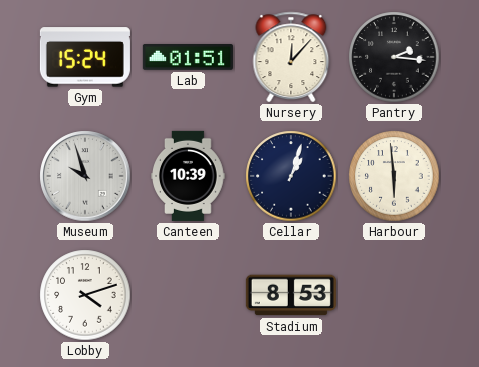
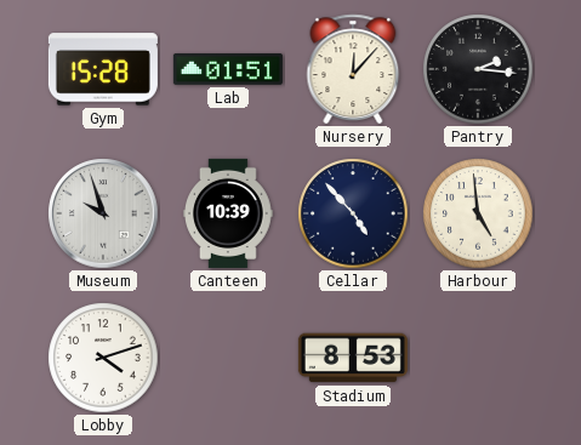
Gym: 15:24 -> 15:28 (103, 69)
Cellar: 1:03 -> 4:53 (353, 213)
Harbour: 5:59 -> 4:59 (478, 213)
